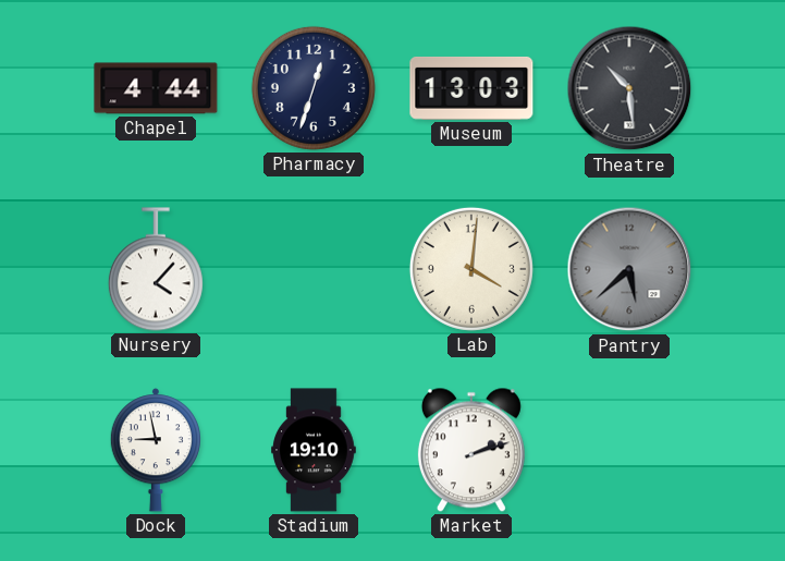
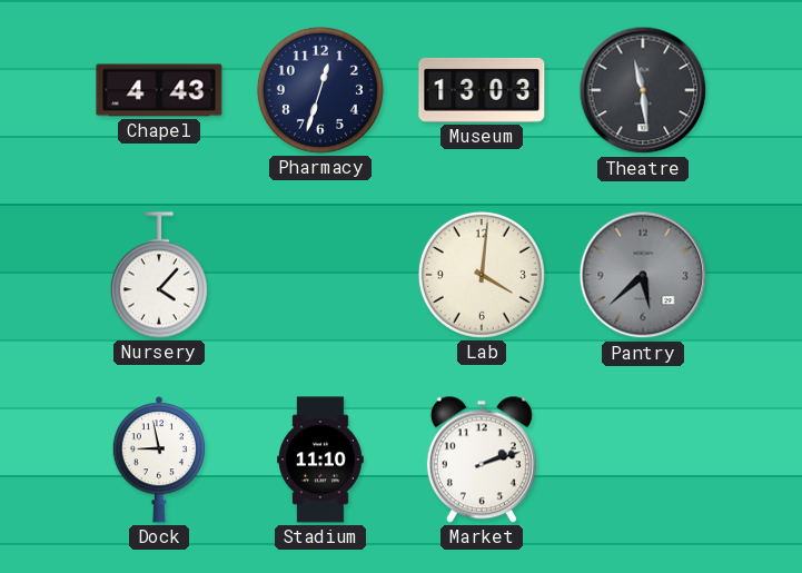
Chapel: 4:44 -> 4:43 (159, 90)
Theatre: 10:29 -> 11:29 (643, 90)
Stadium: 19:10 -> 11:10 (321, 460)
